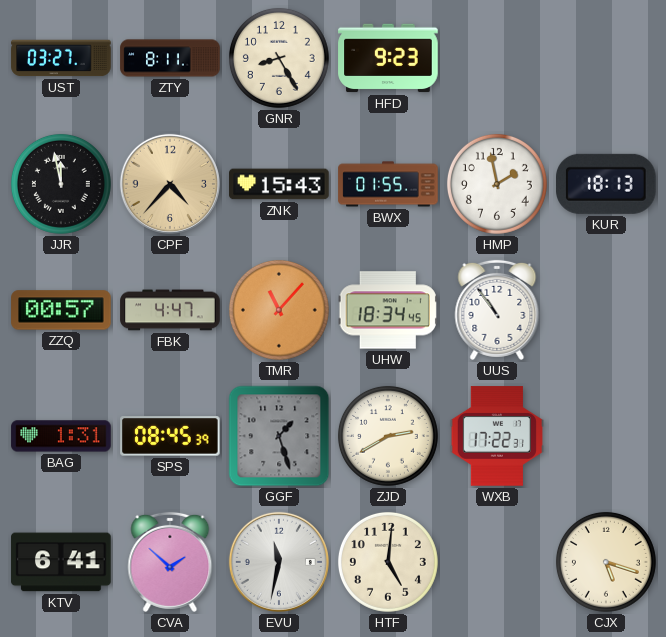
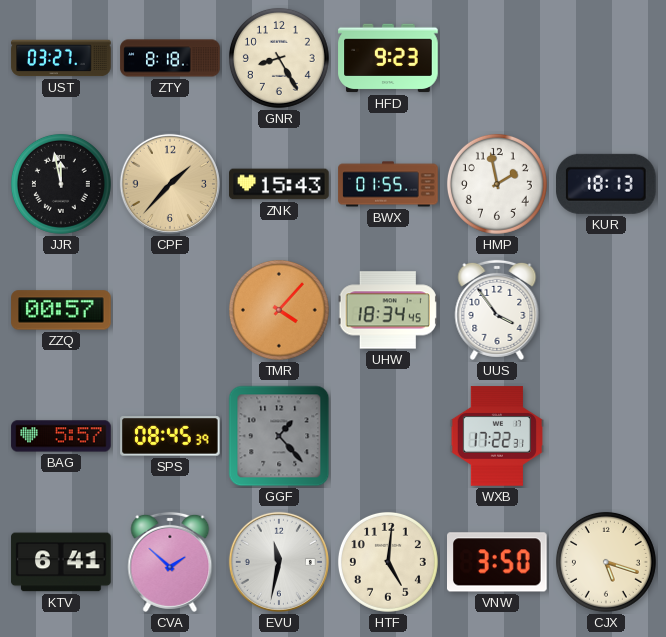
ZTY: 8:11 -> 8:18 (170, 58)
CPF: 4:37 -> 1:37 (170, 184)
FBK: 4:47 -> none (170, 310)
TMR: 11:07 -> 4:07 (279, 310)
UUS: 10:54 -> 3:54 (497, 310)
BAG: 1:31 -> 5:57 (61, 436)
GGF: 1:27 -> 1:23 (279, 436)
ZJD: 2:40 -> none (388, 436)
VNW: none -> 3:50 (498, 562)
